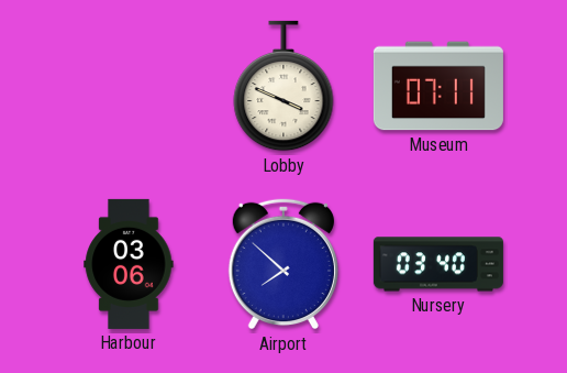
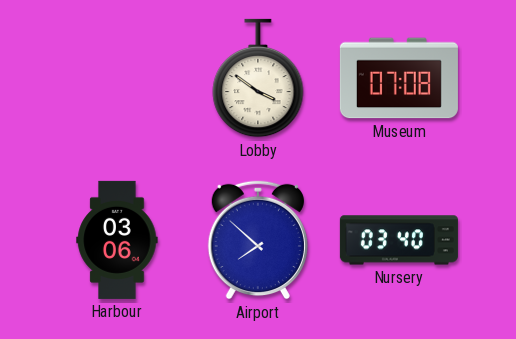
Lobby: 3:49 -> 3:51 (258, 78)
Museum: 07:11 -> 07:08 (399, 78)
